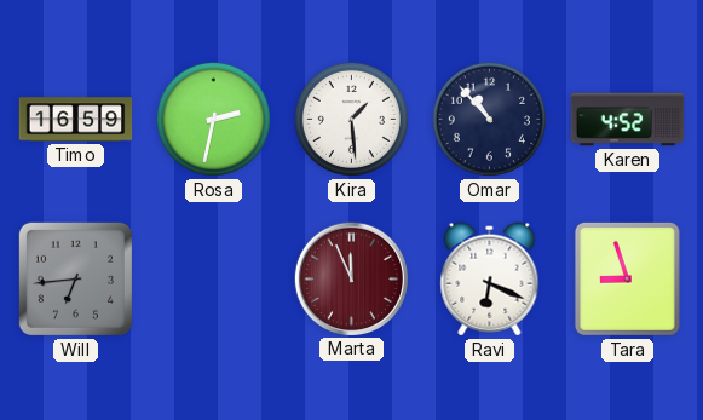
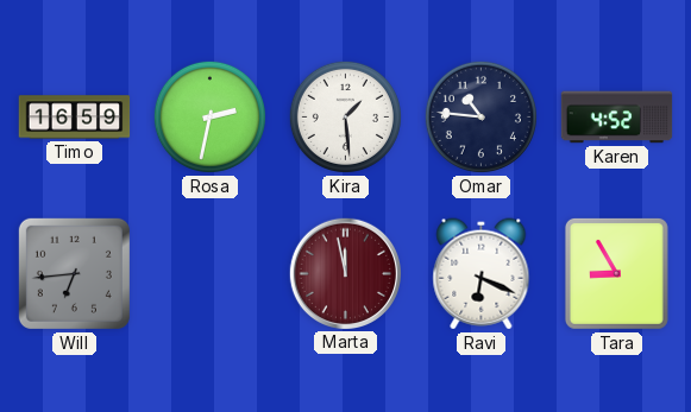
Omar: 10:53 -> 10:46 (480, 116)
Marta: 11:56 -> 11:58 (345, 273)
Tara: 8:57 -> 8:55 (616, 273)
